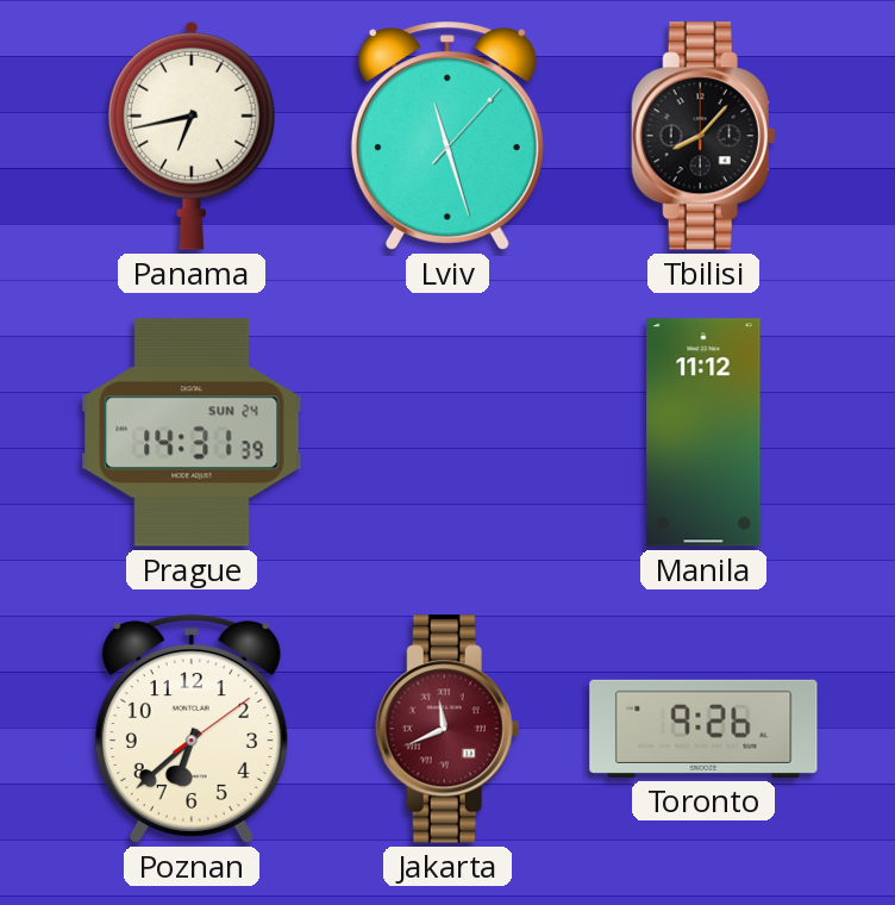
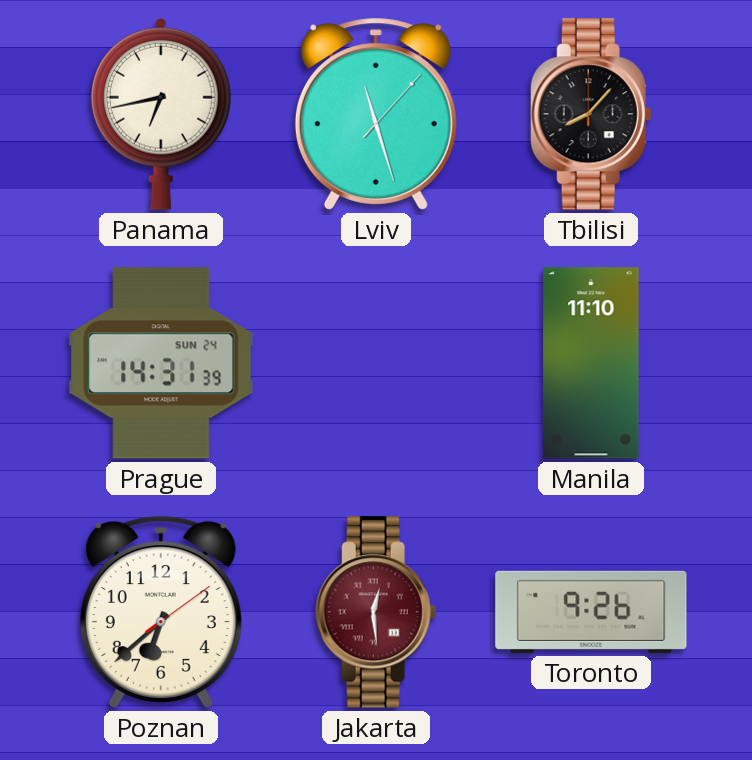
Manila: 11:12 -> 11:10 (591, 363)
Jakarta: 11:41 -> 12:29 (376, 612)
